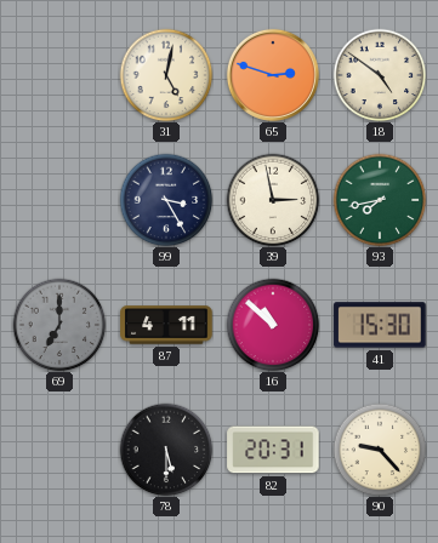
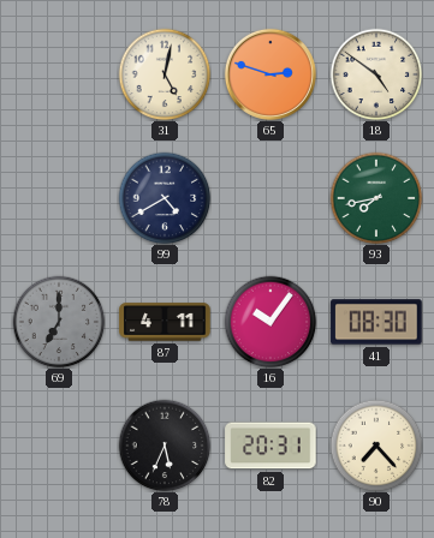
99: 3:25 -> 4:40 (165, 198)
39: 2:58 -> none (273, 200)
16: 10:52 -> 10:06 (270, 322)
41: 15:30 -> 08:30 (376, 322)
78: 5:30 -> 5:34 (165, 446)
90: 9:23 -> 7:23 (376, 446)
